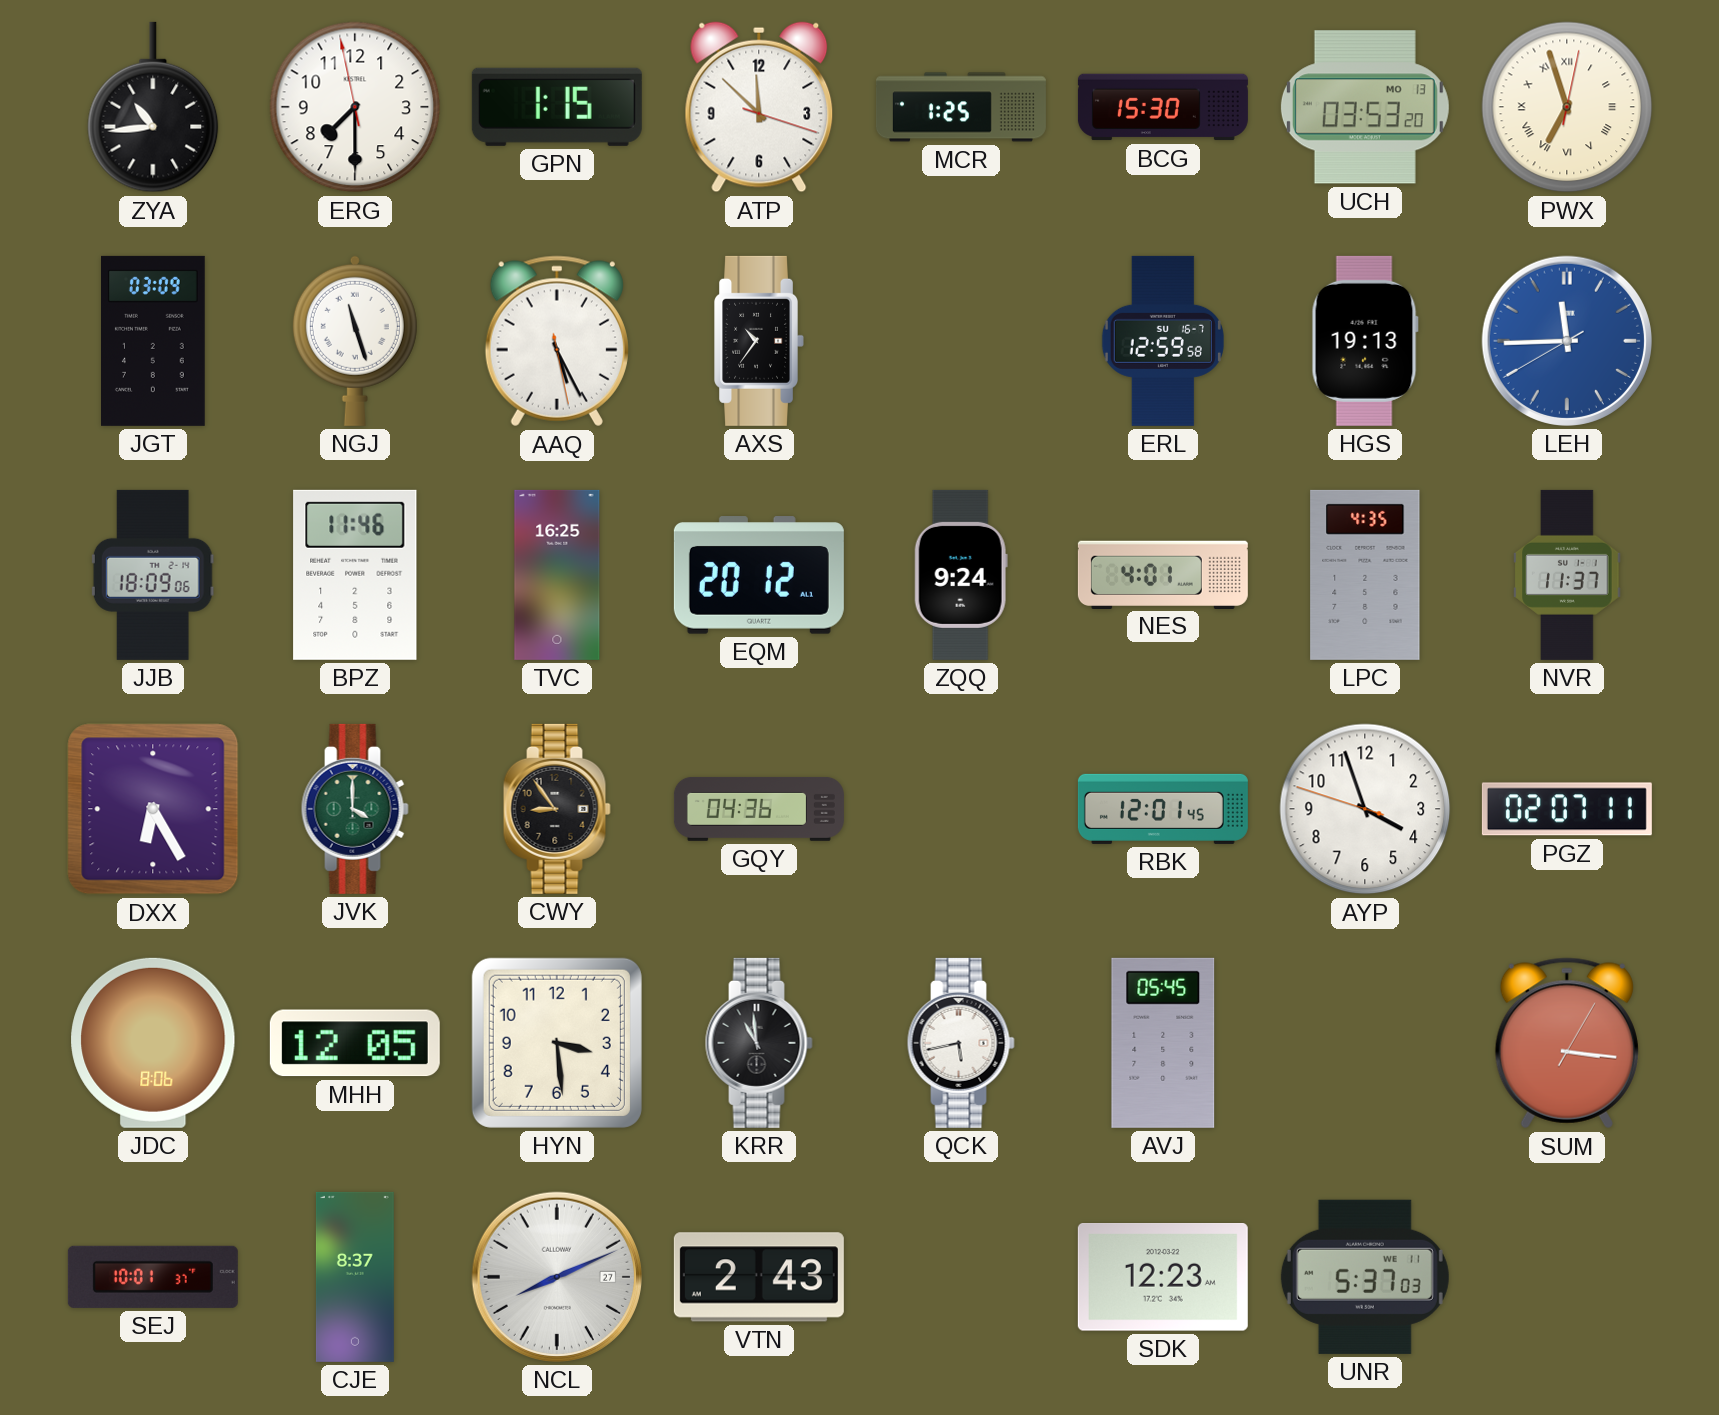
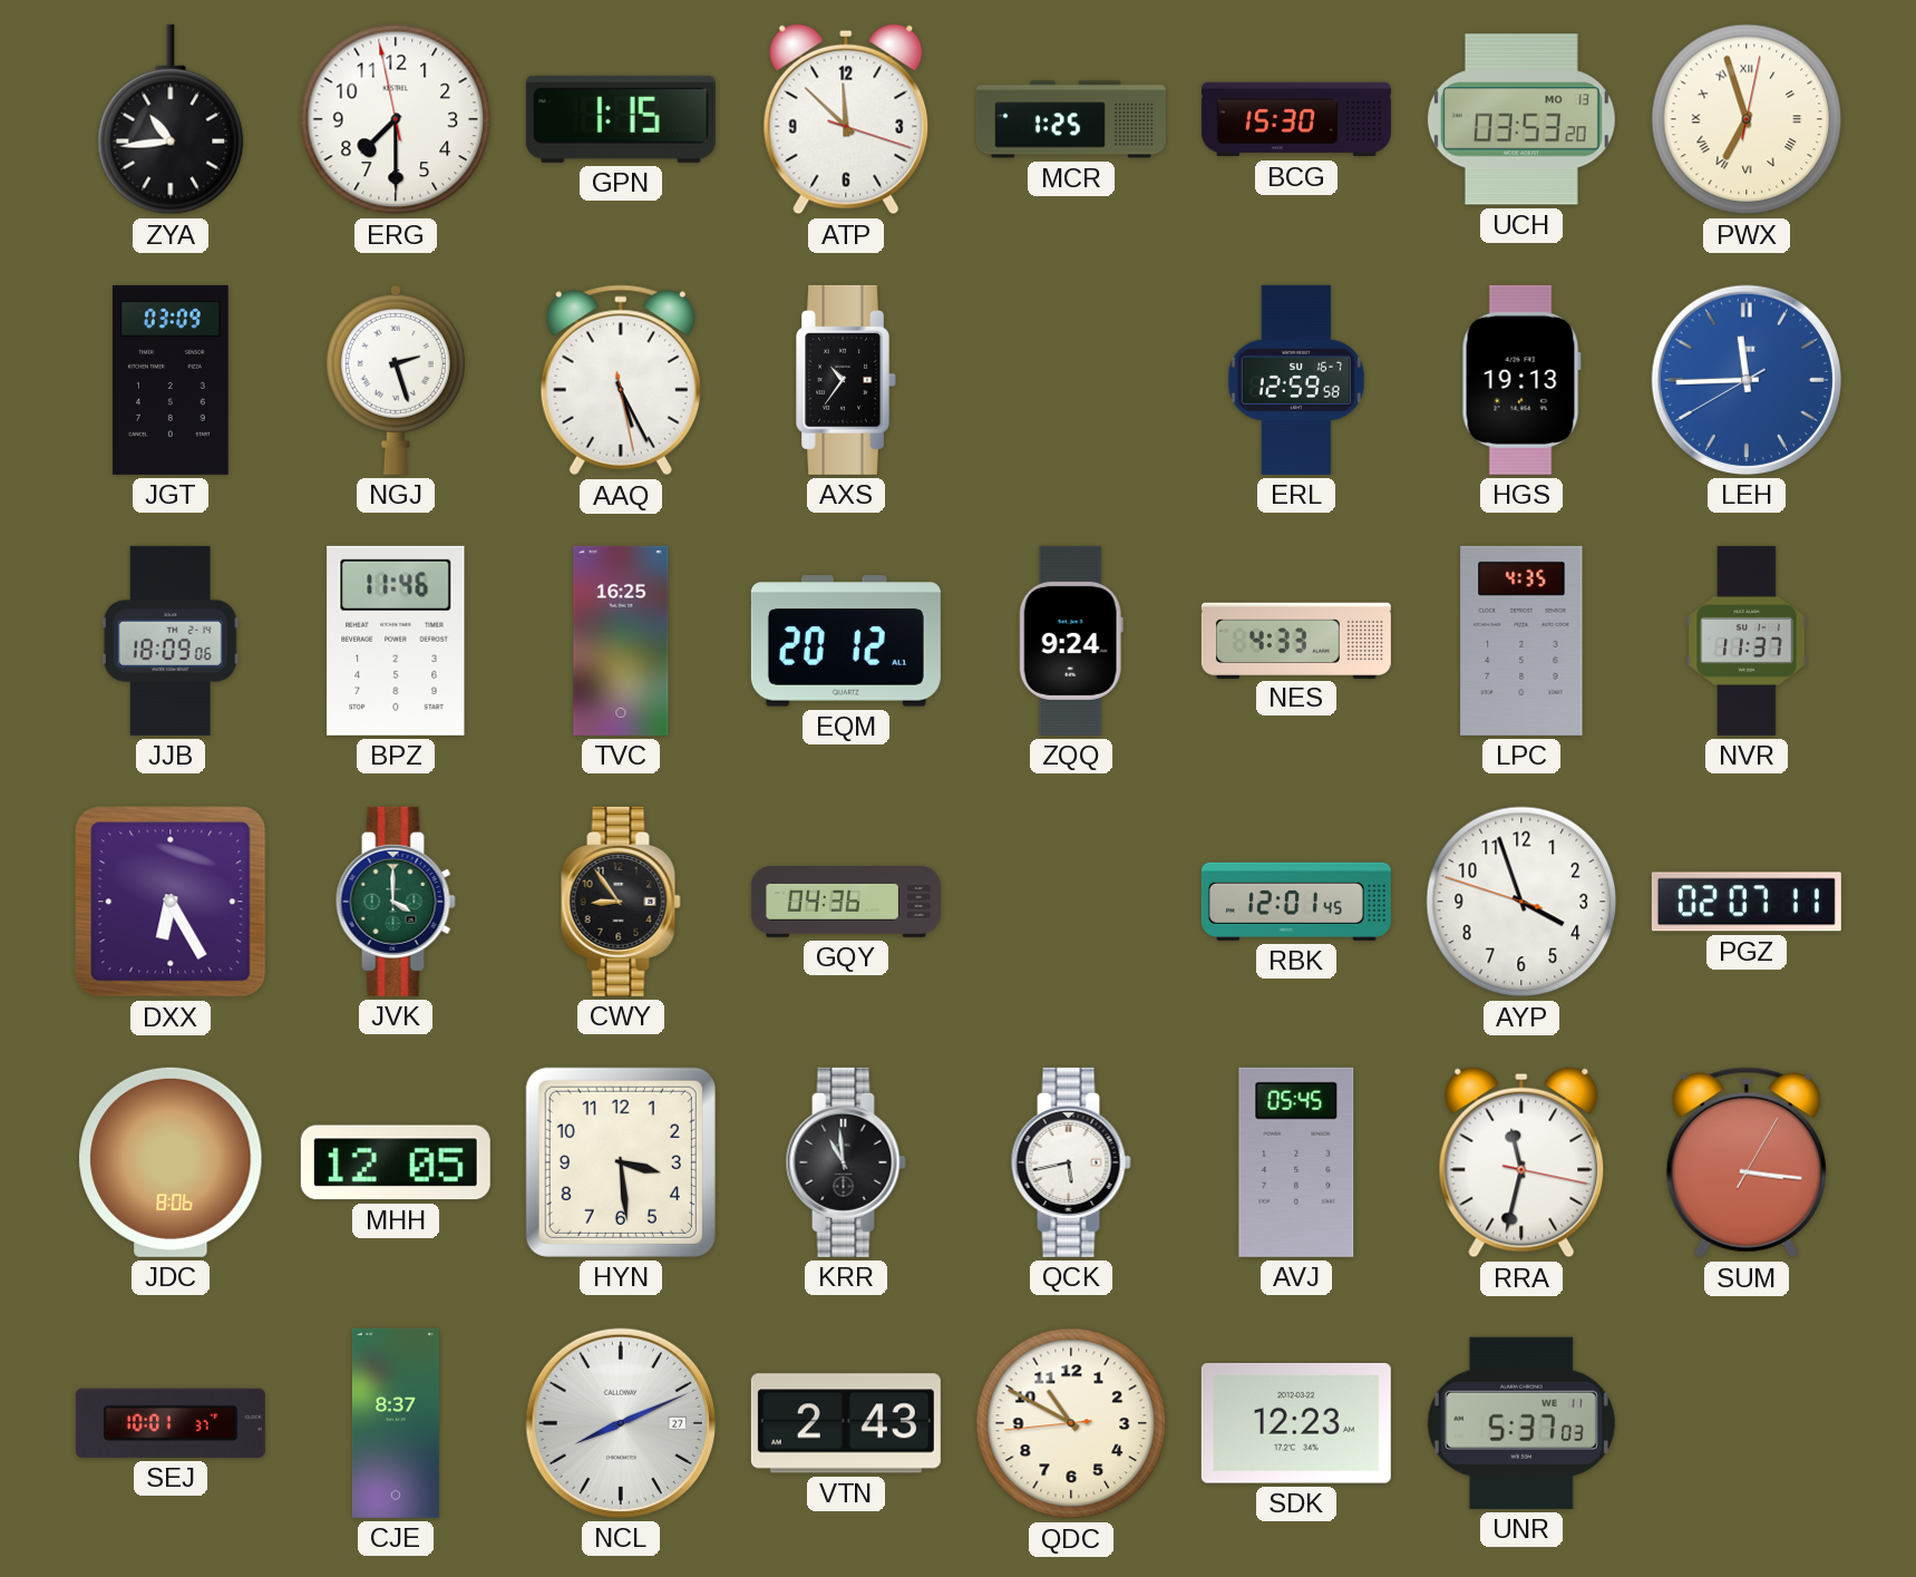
NGJ: 11:27 -> 2:27 (396, 380)
NES: 4:01 -> 4:33 (1296, 640)
RRA: none -> 11:32 (1521, 1162)
QDC: none -> 10:49 (1071, 1423)
